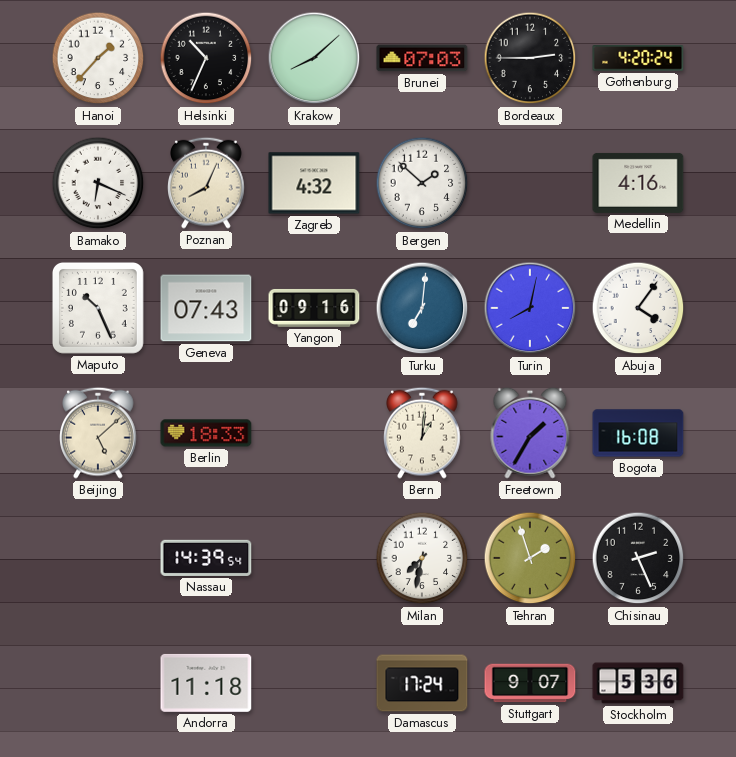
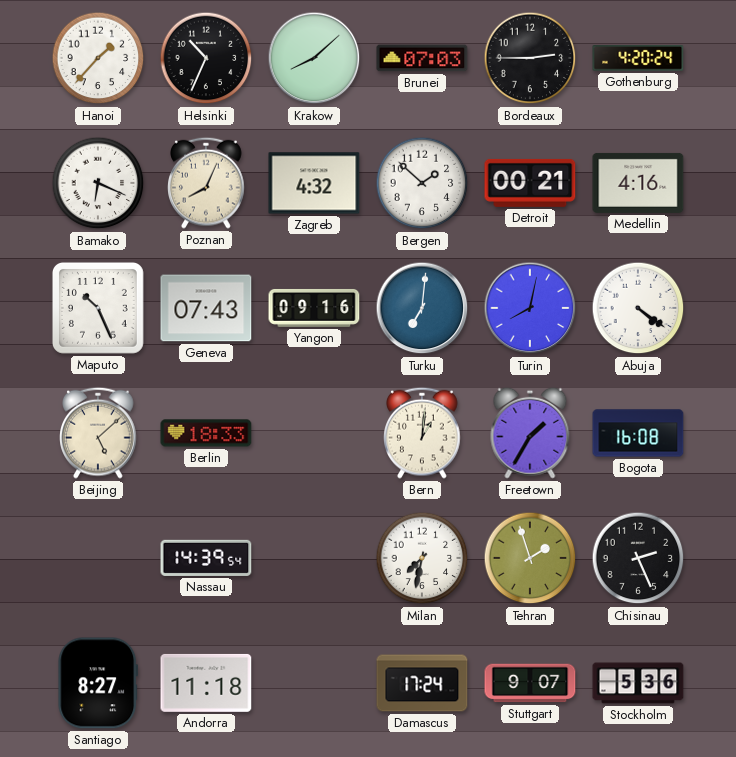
Detroit: none -> 00:21 (530, 183)
Abuja: 4:06 -> 4:21 (638, 308)
Santiago: none -> 8:27 (98, 683)
